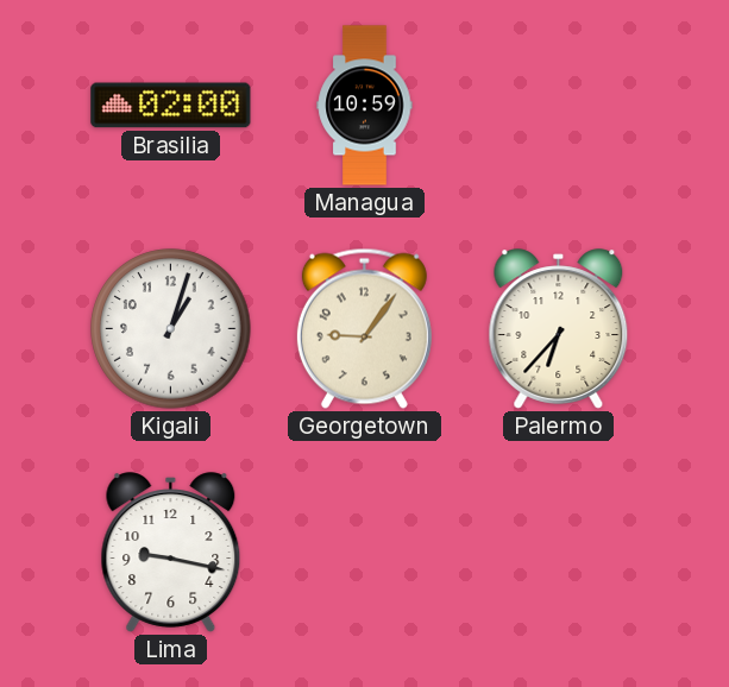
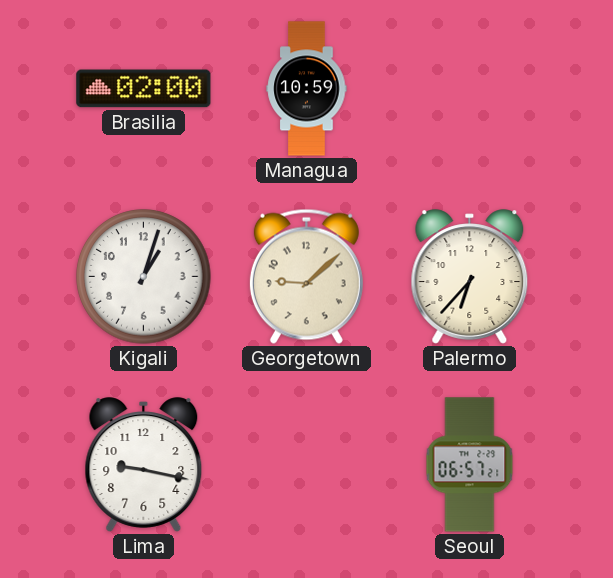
Georgetown: 9:06 -> 9:08 (306, 276)
Seoul: none -> 06:57 (470, 465)
